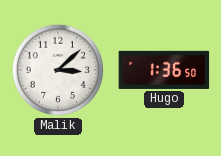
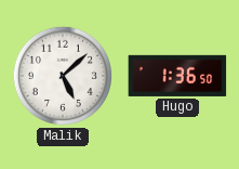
Malik: 3:08 -> 5:08 (63, 76)
